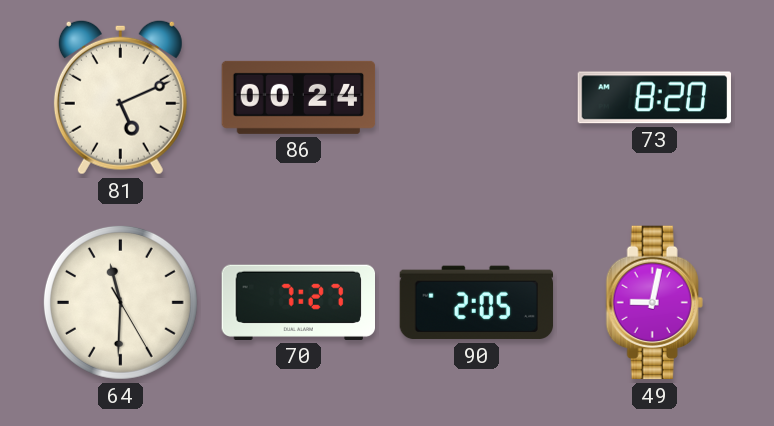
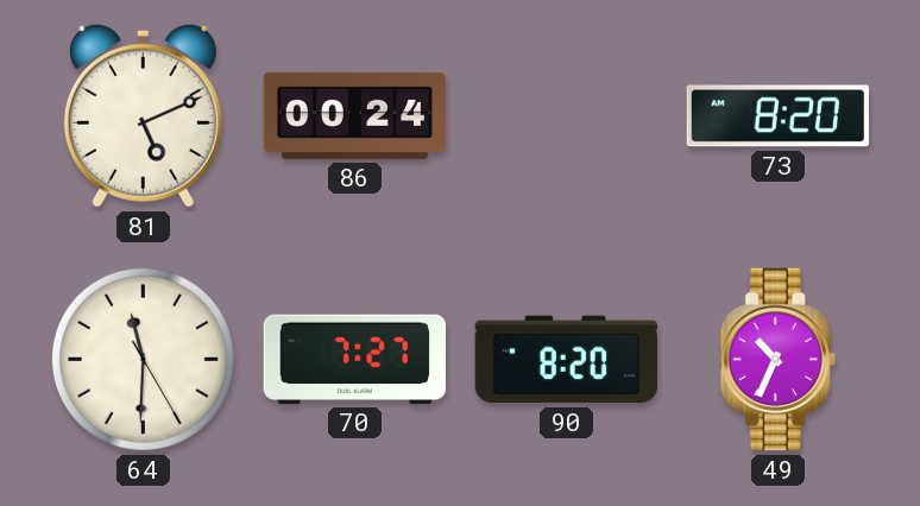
90: 2:05 -> 8:20 (566, 360)
49: 9:02 -> 10:34 (777, 360)
